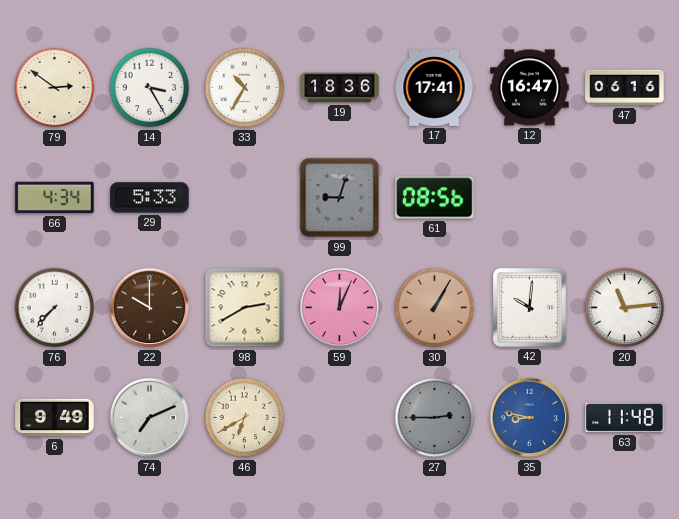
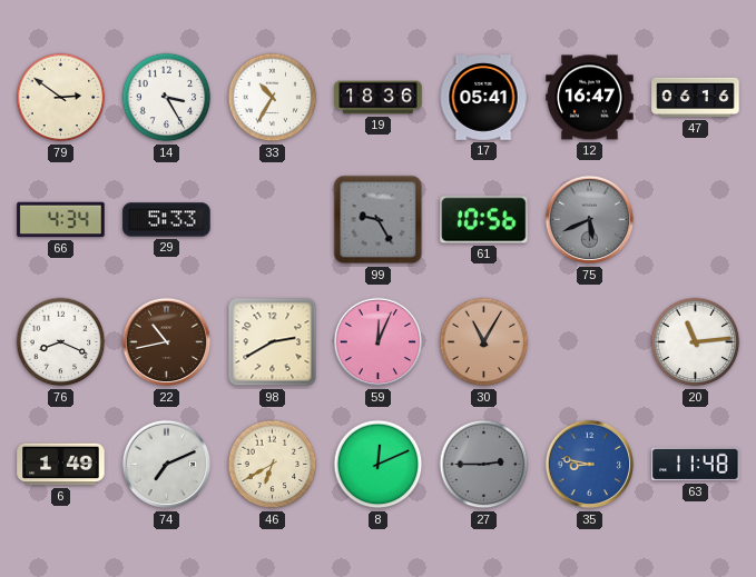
17: 17:41 -> 05:41 (483, 98)
99: 9:03 -> 9:25 (379, 220)
61: 08:56 -> 10:56 (484, 220)
75: none -> 5:41 (590, 220)
76: 7:37 -> 8:19 (61, 342)
22: 10:00 -> 10:43 (167, 342)
30: 1:05 -> 11:05 (484, 342)
42: 10:01 -> none (530, 308)
6: 9:49 -> 1:49 (61, 465)
8: none -> 12:11 (379, 465)
